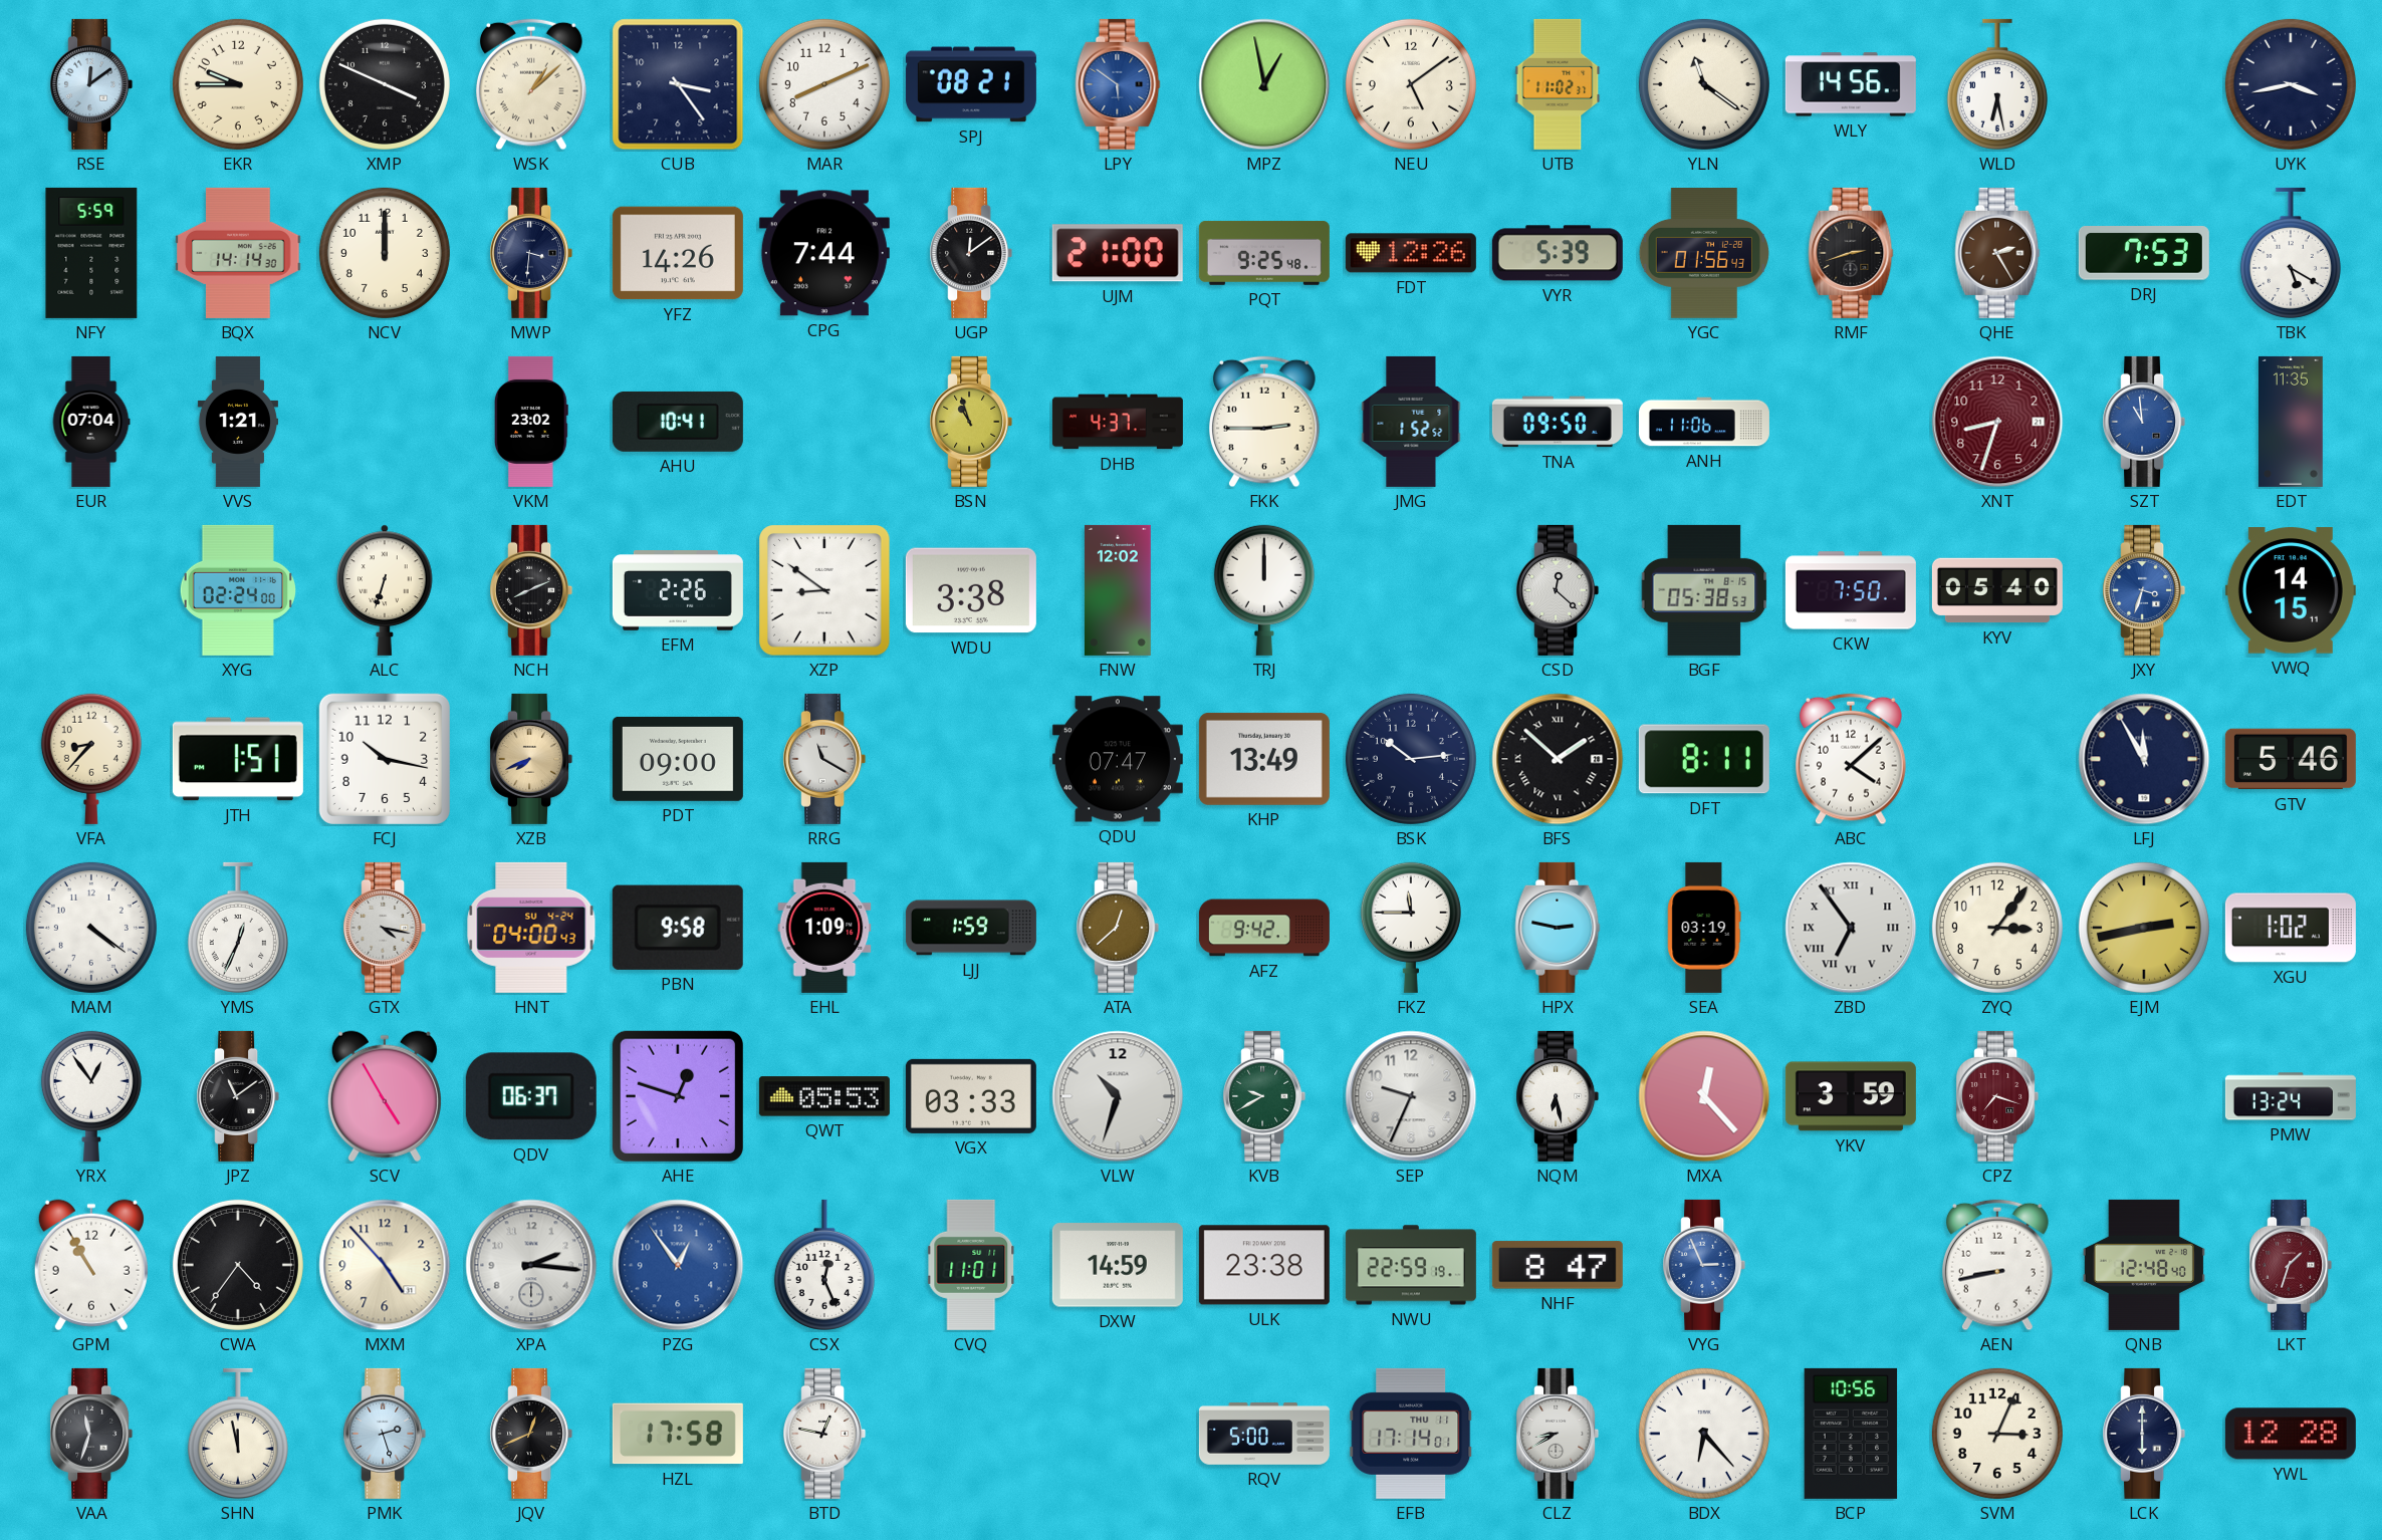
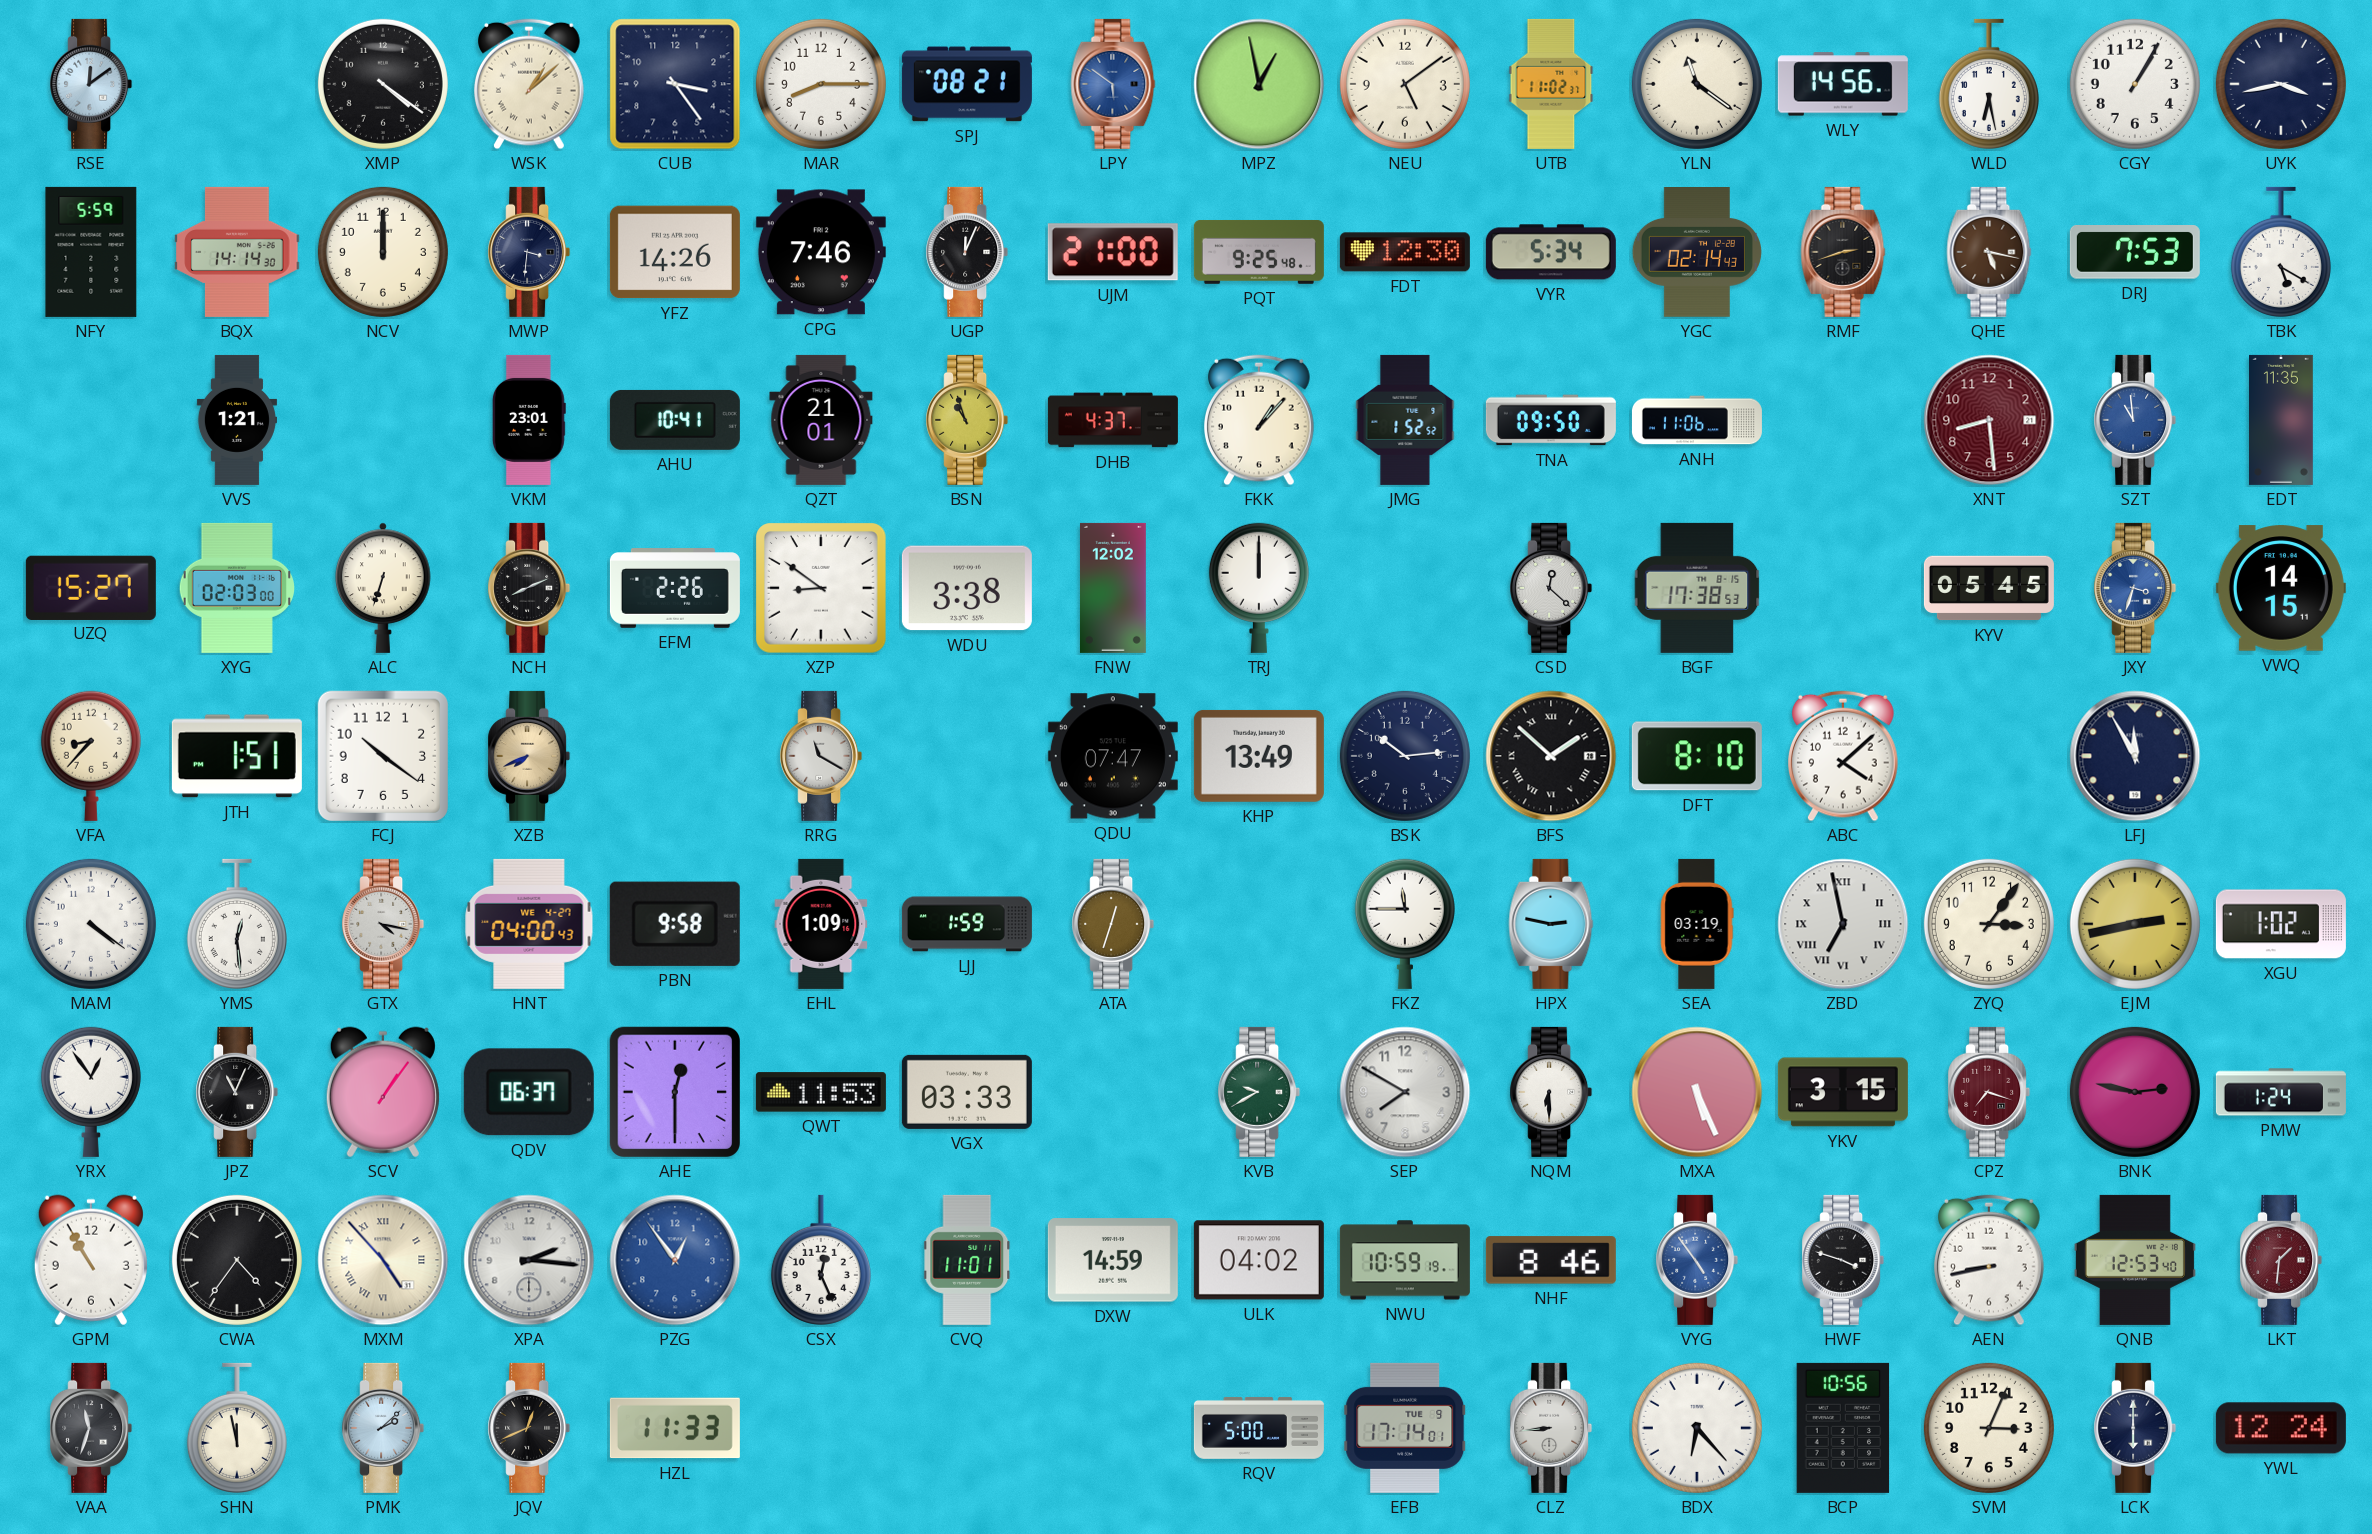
EKR: 9:45 -> none (238, 84)
XMP: 3:49 -> 4:21 (383, 84)
MAR: 8:11 -> 8:15 (821, 84)
CGY: none -> 1:05 (2135, 84)
CPG: 7:44 -> 7:46 (821, 252)
UGP: 12:09 -> 12:04 (967, 252)
FDT: 12:26 -> 12:30 (1405, 252)
VYR: 5:39 -> 5:34 (1551, 252)
YGC: 01:56 -> 02:14 (1696, 253)
QHE: 2:25 -> 5:17 (1989, 252)
EUR: 07:04 -> none (91, 422)
VKM: 23:02 -> 23:01 (529, 420)
QZT: none -> 21:01 (821, 420)
FKK: 2:45 -> 1:07 (1260, 420)
XNT: 8:33 -> 8:29 (1989, 420)
UZQ: none -> 15:27 (91, 587)
XYG: 02:24 -> 02:03 (236, 588)
BGF: 05:38 -> 17:38 (1697, 588)
CKW: 7:50 -> none (1851, 590)
KYV: 05:40 -> 05:45 (1989, 588)
FCJ: 10:17 -> 10:21 (383, 756)
PDT: 09:00 -> none (678, 759)
DFT: 8:11 -> 8:10 (1697, 756)
GTV: 5:46 -> none (2291, 759)
YMS: 12:34 -> 12:29 (237, 924)
HNT date: SU 4-24 -> WE 4-27 (529, 924)
ATA: 12:38 -> 12:33 (1113, 924)
AFZ: 9:42 -> none (1264, 928)
ZBD: 6:54 -> 6:58 (1843, 924)
JPZ: 11:09 -> 11:04 (237, 1092)
SCV: 4:55 -> 1:06 (383, 1092)
AHE: 12:48 -> 12:30 (675, 1092)
QWT: 05:53 -> 11:53 (821, 1092)
VLW: 10:33 -> none (1118, 1096)
SEP: 9:34 -> 7:50 (1405, 1092)
NQM: 6:28 -> 6:30 (1551, 1092)
MXA: 12:23 -> 5:26 (1697, 1092)
YKV: 3:59 -> 3:15 (1843, 1092)
BNK: none -> 2:47 (2135, 1092)
PMW: 13:24 -> 1:24 (2281, 1092)
MXM numerals: Arabic -> Roman (383, 1260)
ULK: 23:38 -> 04:02 (1259, 1260)
NWU: 22:59 -> 10:59 (1405, 1260)
NHF: 8:47 -> 8:46 (1551, 1260)
VYG: 2:56 -> 4:54 (1697, 1260)
HWF: none -> 3:48 (1843, 1260)
QNB: 12:48 -> 12:53 (2135, 1260)
LKT: 1:33 -> 1:31 (2281, 1260)
PMK: 2:27 -> 2:08 (383, 1428)
HZL: 17:58 -> 11:33 (675, 1428)
BTD: 12:47 -> none (824, 1434)
EFB date: THU 11 -> TUE 9 (1405, 1428)
CLZ: 8:40 -> 8:44 (1551, 1428)
YWL: 12:28 -> 12:24 (2281, 1428)
